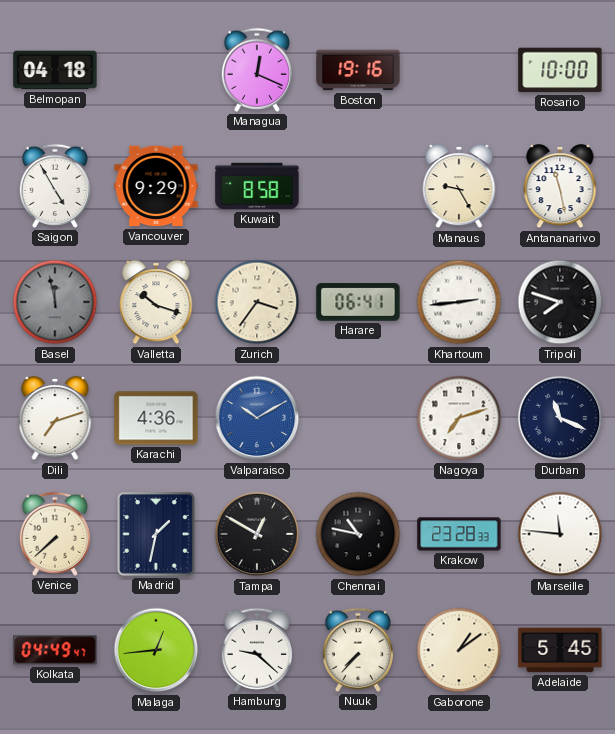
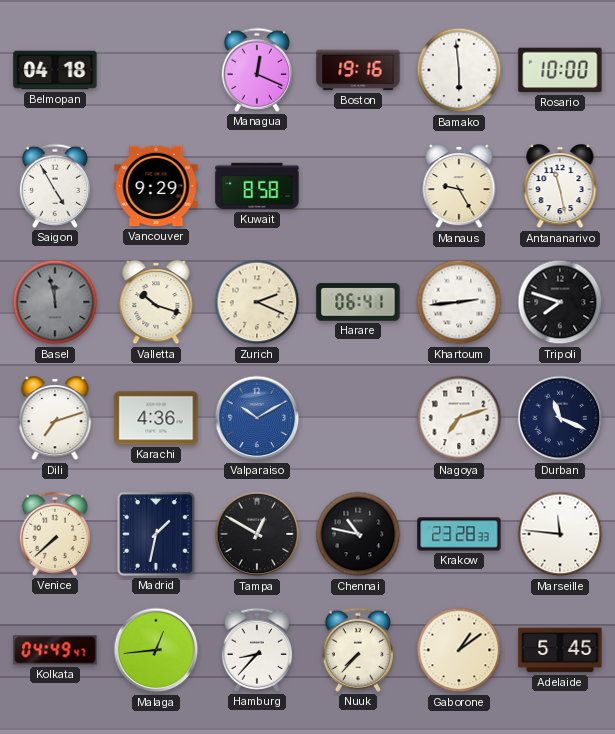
Bamako: none -> 5:59 (459, 70)
Zurich: 3:36 -> 2:19 (257, 302)
Hamburg: 9:22 -> 8:37 (257, 650)
